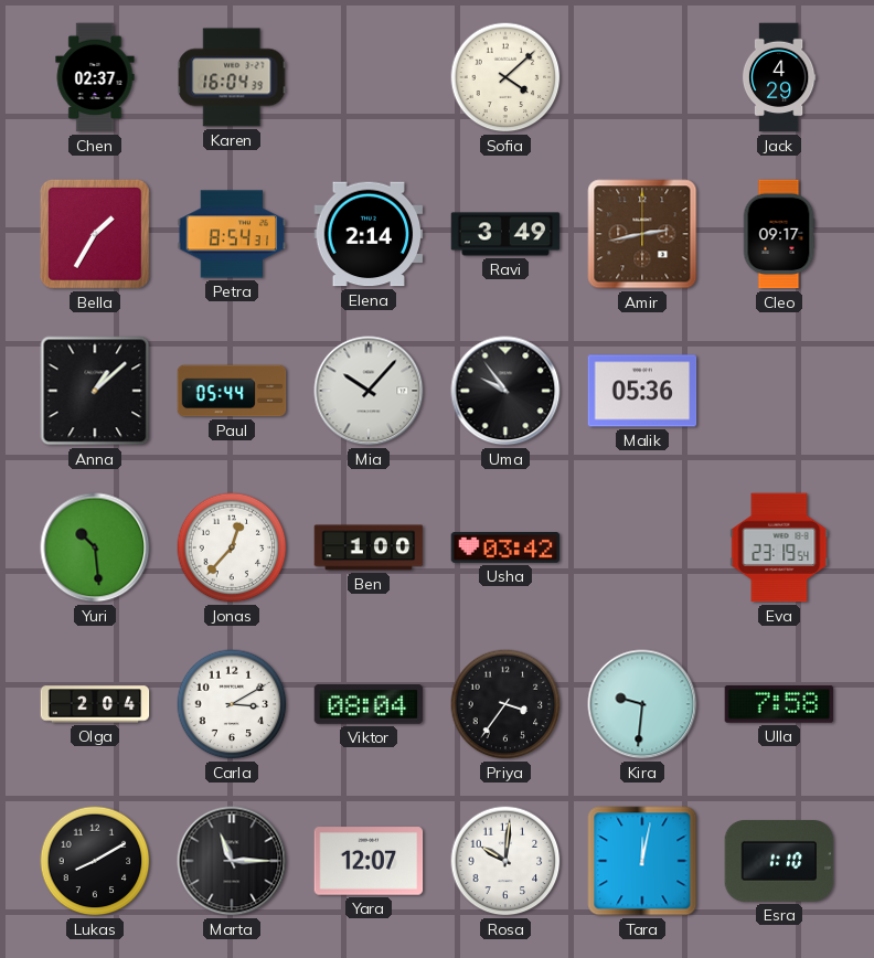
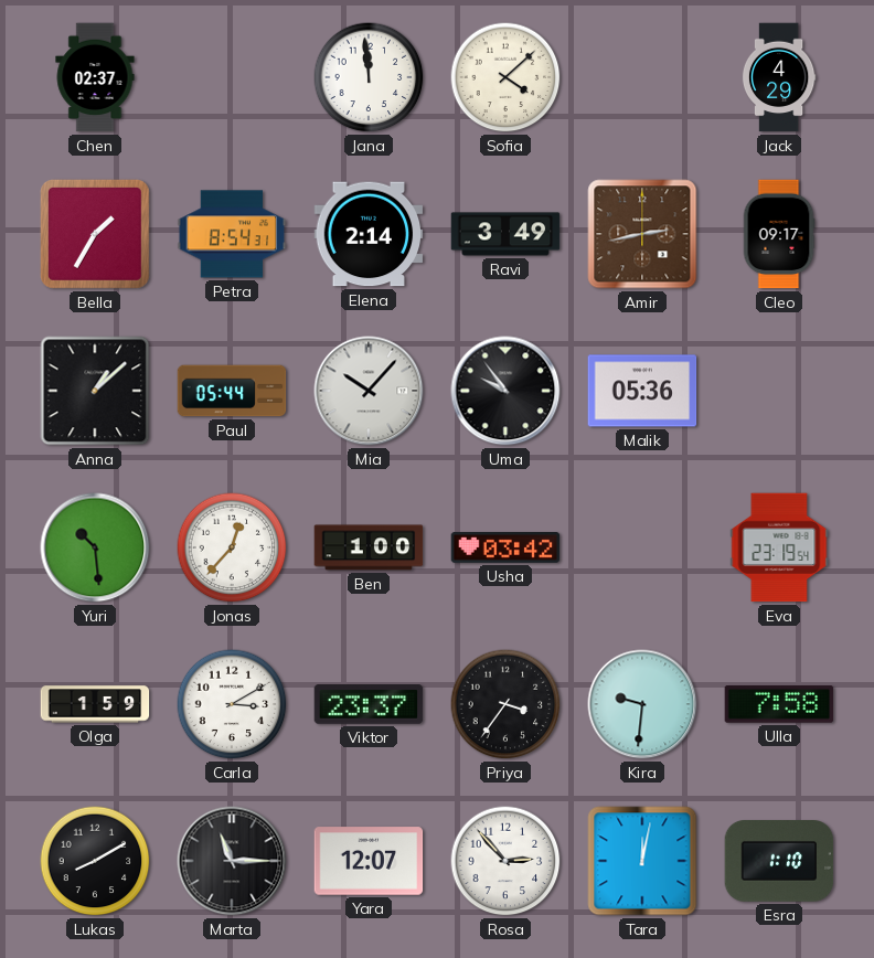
Karen: 16:04 -> none (232, 77)
Jana: none -> 11:59 (369, 77)
Olga: 2:04 -> 1:59 (95, 704)
Viktor: 08:04 -> 23:37 (369, 704)
Rosa: 10:01 -> 2:53 (505, 861)
